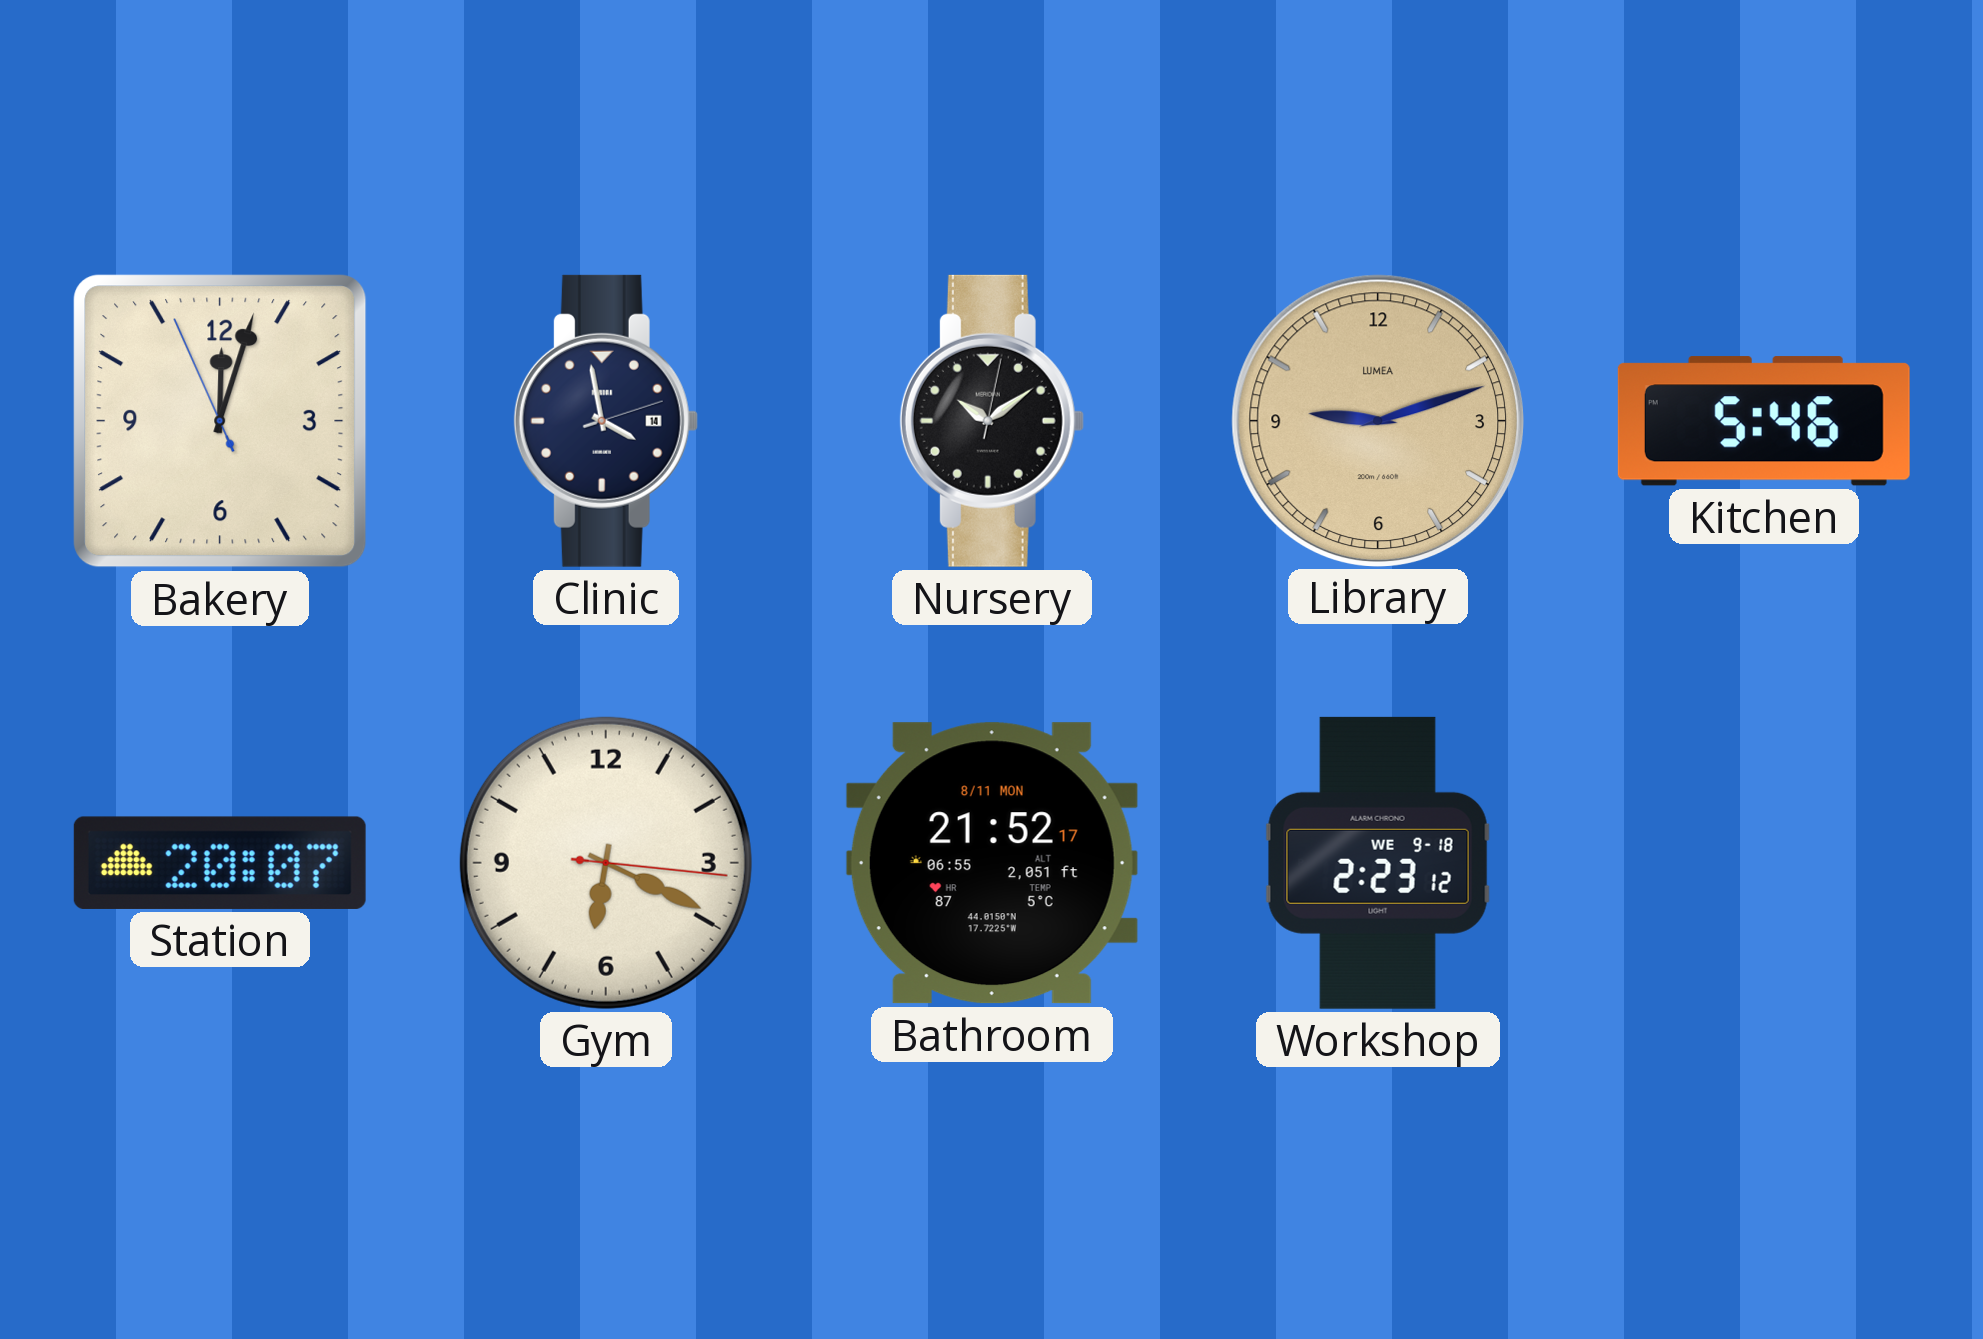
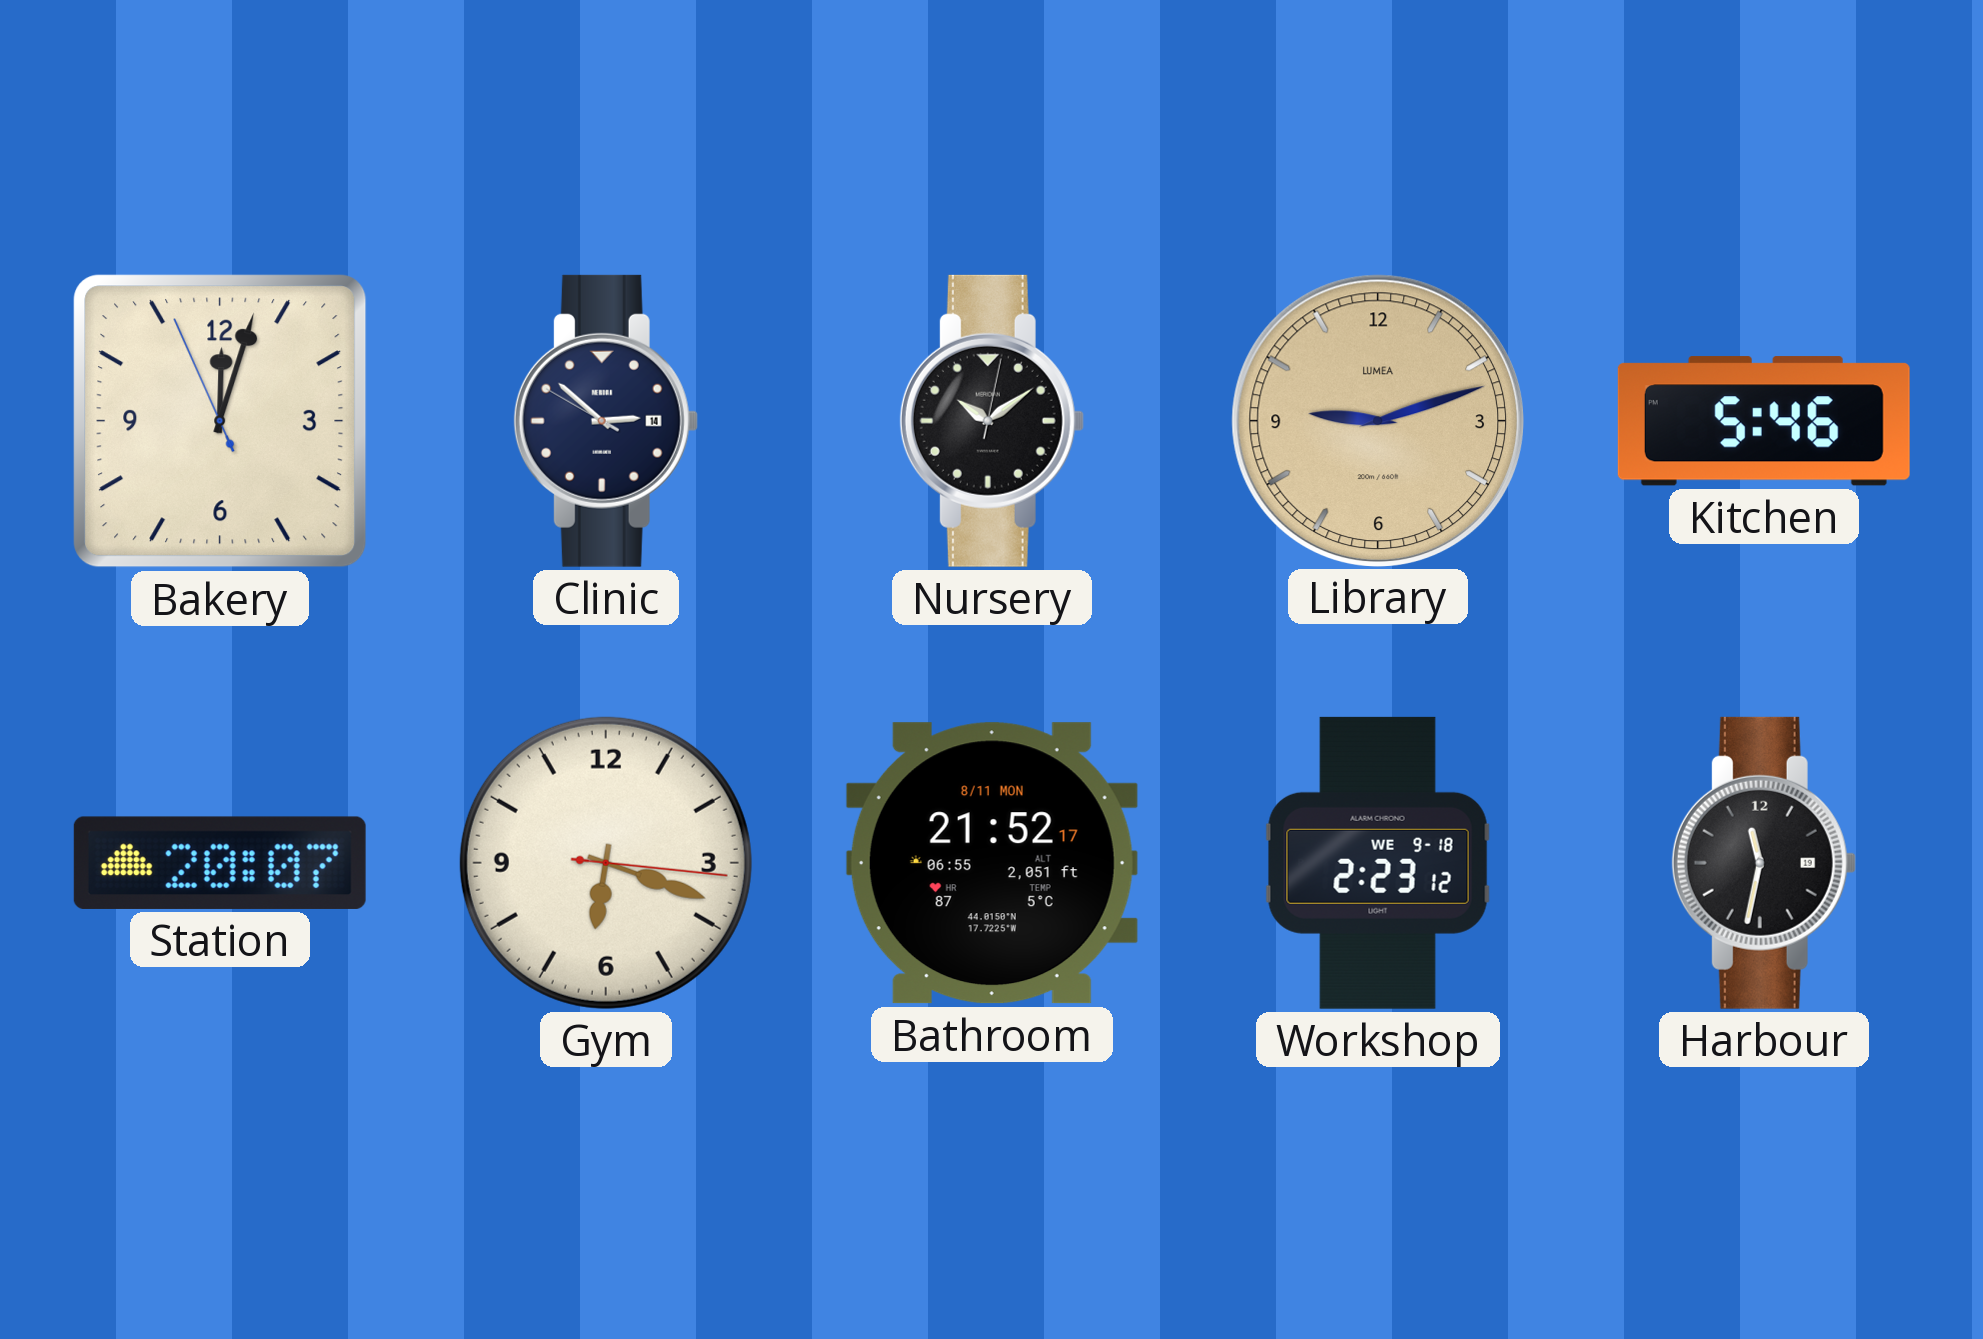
Clinic: 3:58 -> 2:51 (606, 421)
Gym: 6:19 -> 6:18 (606, 863)
Harbour: none -> 11:32 (1764, 863)
